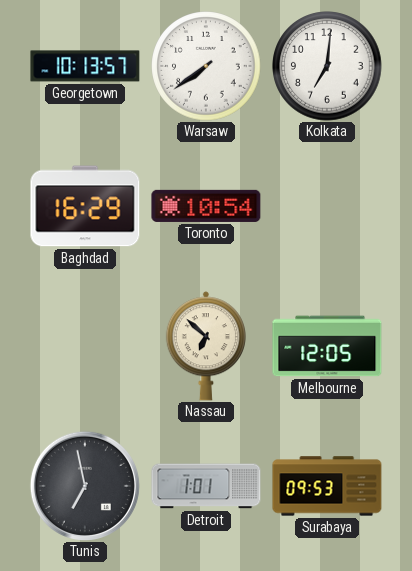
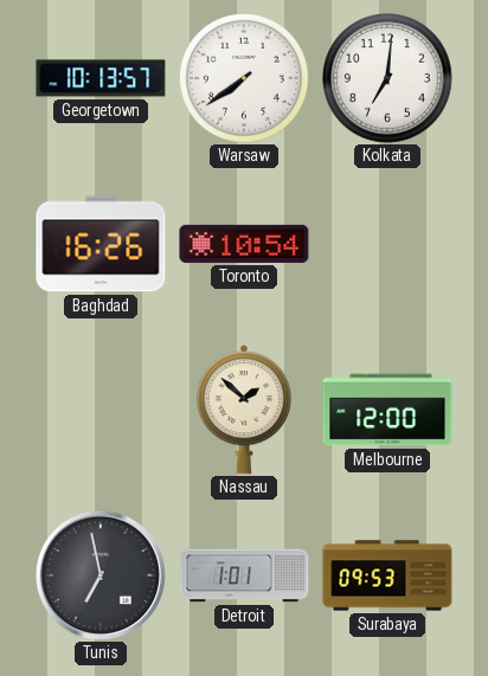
Baghdad: 16:29 -> 16:26 (101, 244)
Nassau: 6:52 -> 1:52 (244, 410)
Melbourne: 12:05 -> 12:00 (387, 410)
